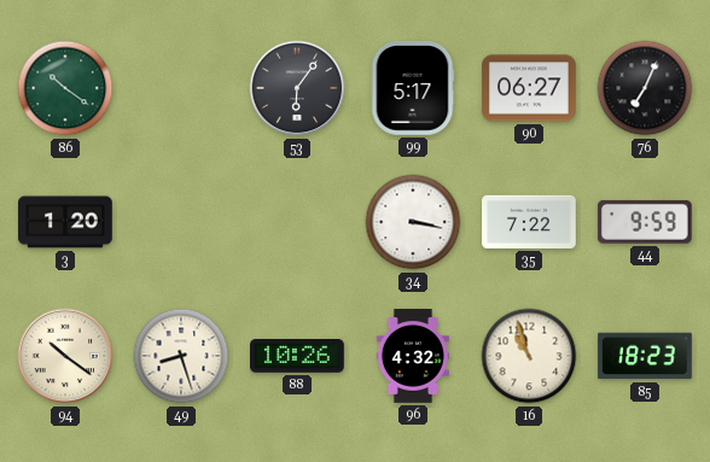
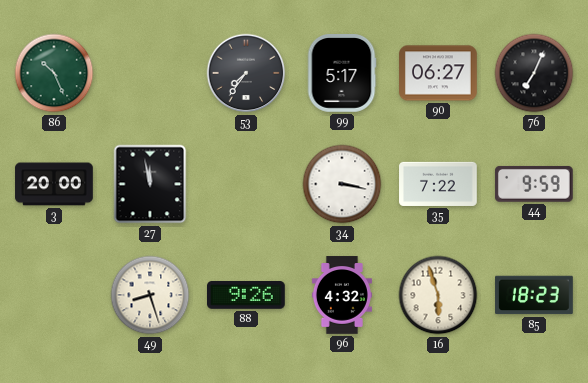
86: 10:21 -> 10:26 (54, 73)
53: 6:06 -> 7:36 (246, 73)
3: 1:20 -> 20:00 (54, 184)
27: none -> 11:58 (150, 184)
94: 10:21 -> none (65, 356)
88: 10:26 -> 9:26 (247, 296)
16: 10:57 -> 5:57 (438, 295)
